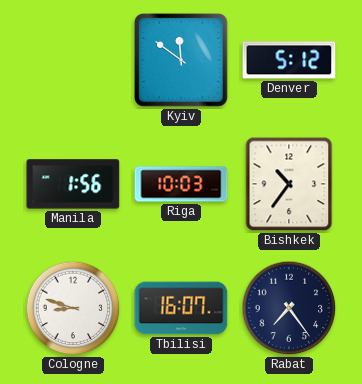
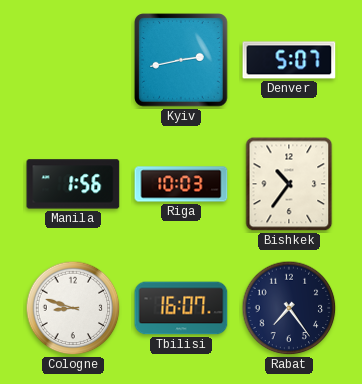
Kyiv: 11:51 -> 2:43 (181, 60)
Denver: 5:12 -> 5:07 (289, 60)
